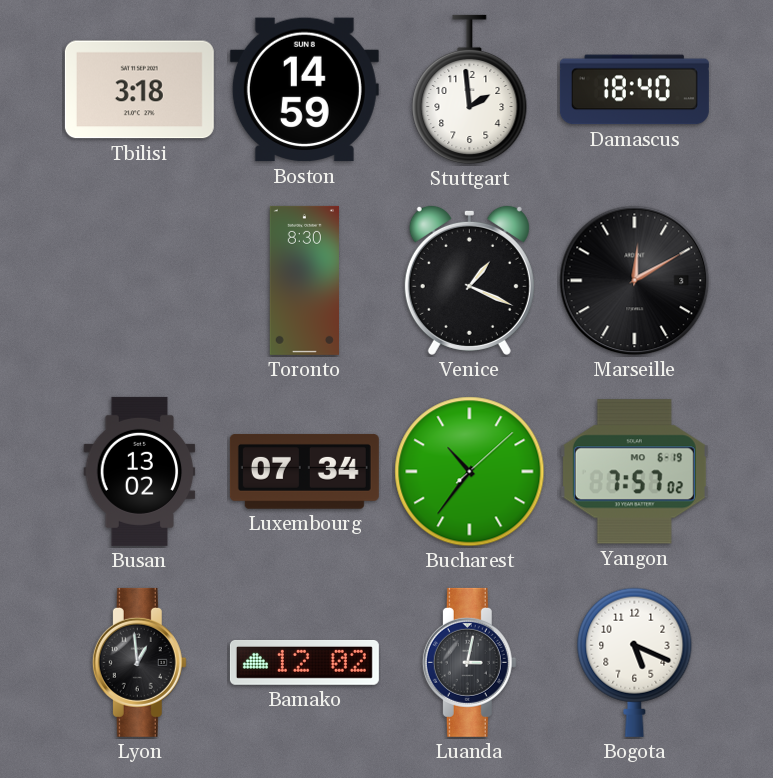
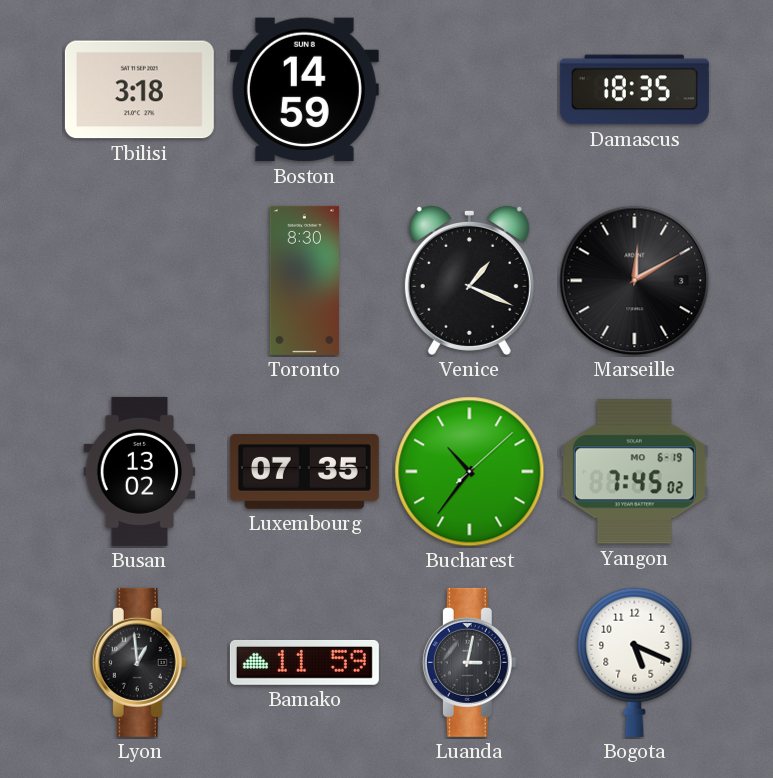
Stuttgart: 1:59 -> none (470, 90)
Damascus: 18:40 -> 18:35 (634, 90)
Luxembourg: 07:34 -> 07:35 (304, 471)
Yangon: 7:57 -> 7:45 (634, 472)
Bamako: 12:02 -> 11:59 (304, 662)
